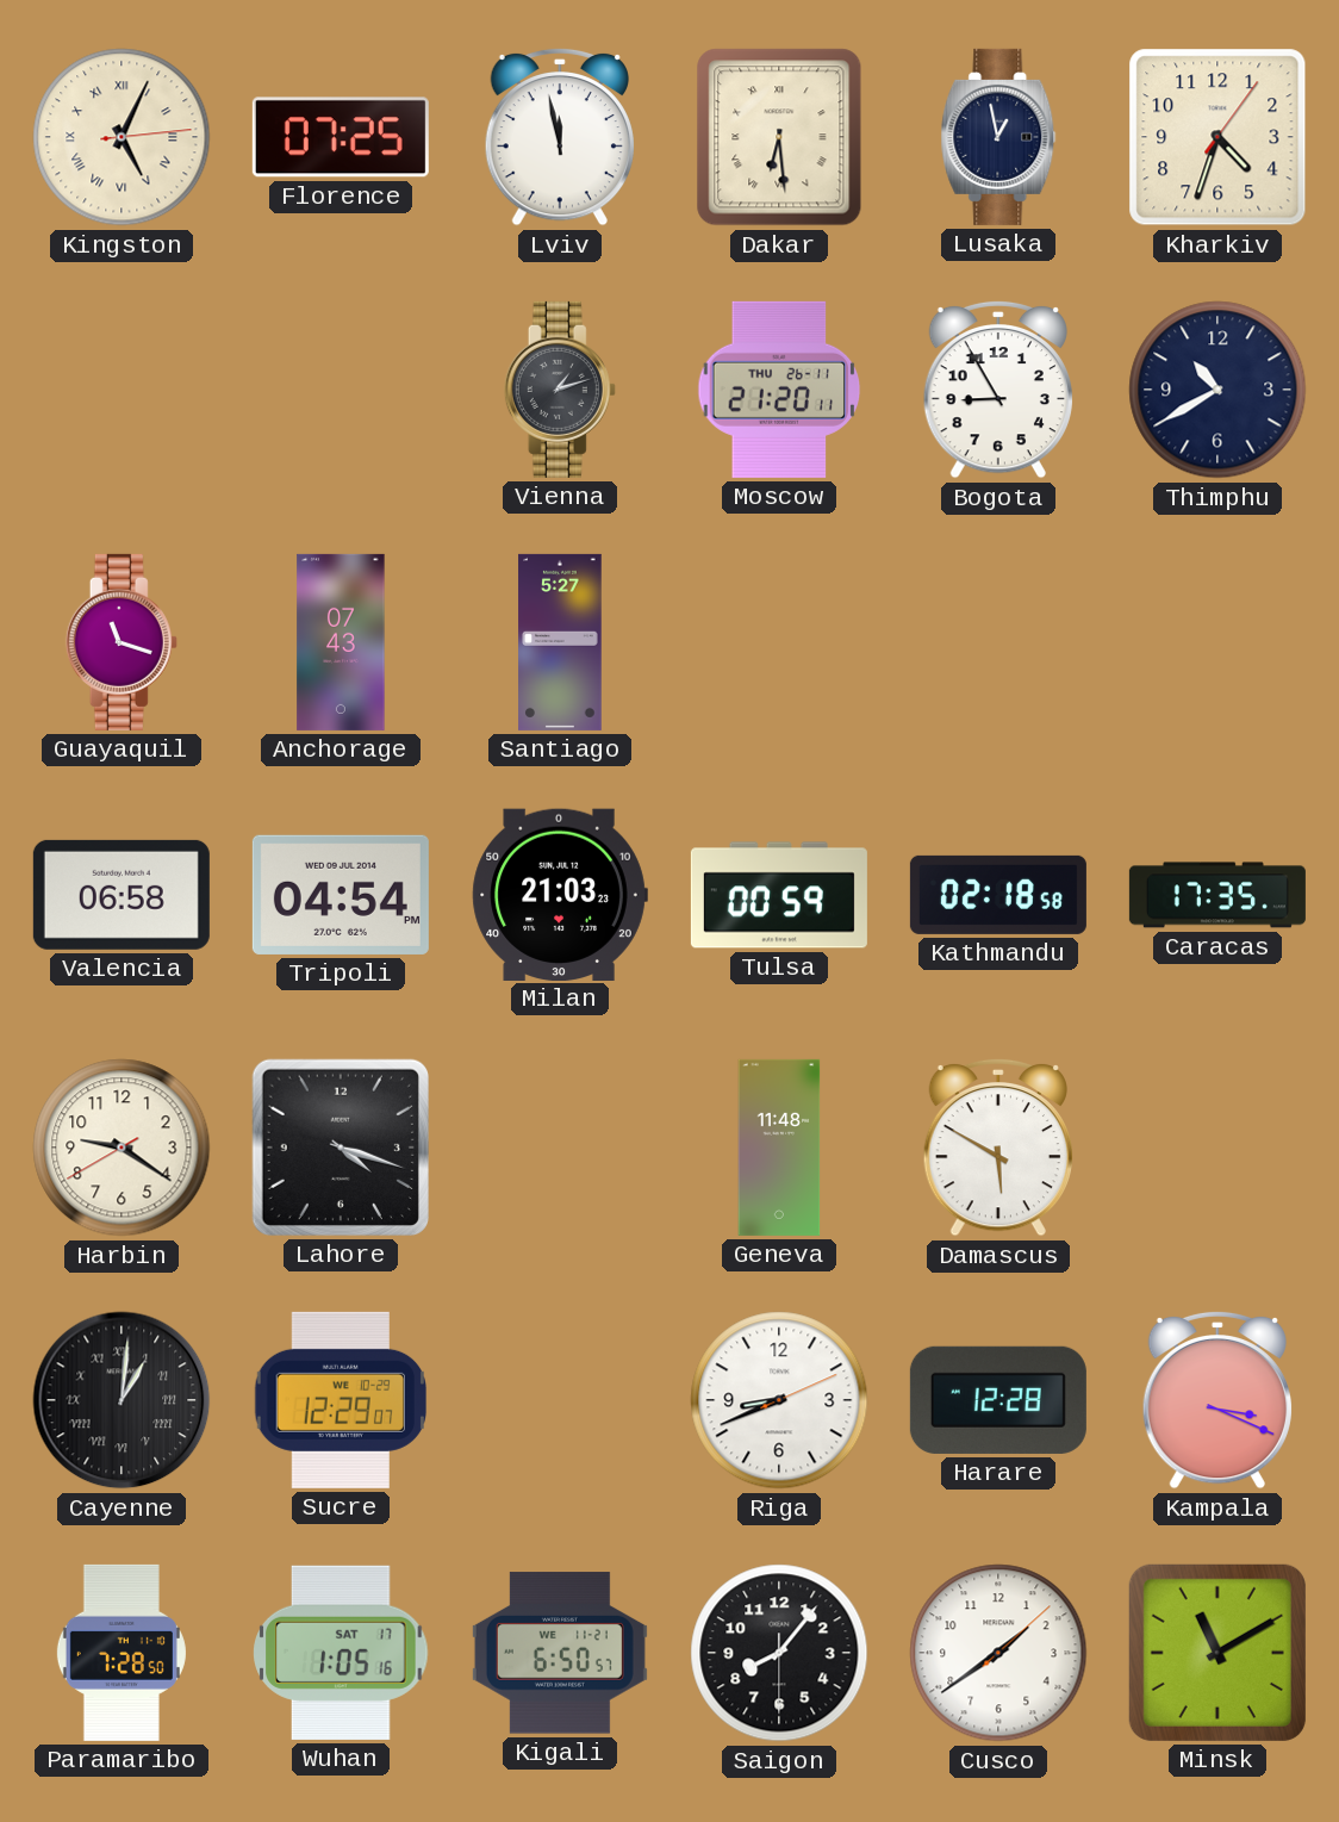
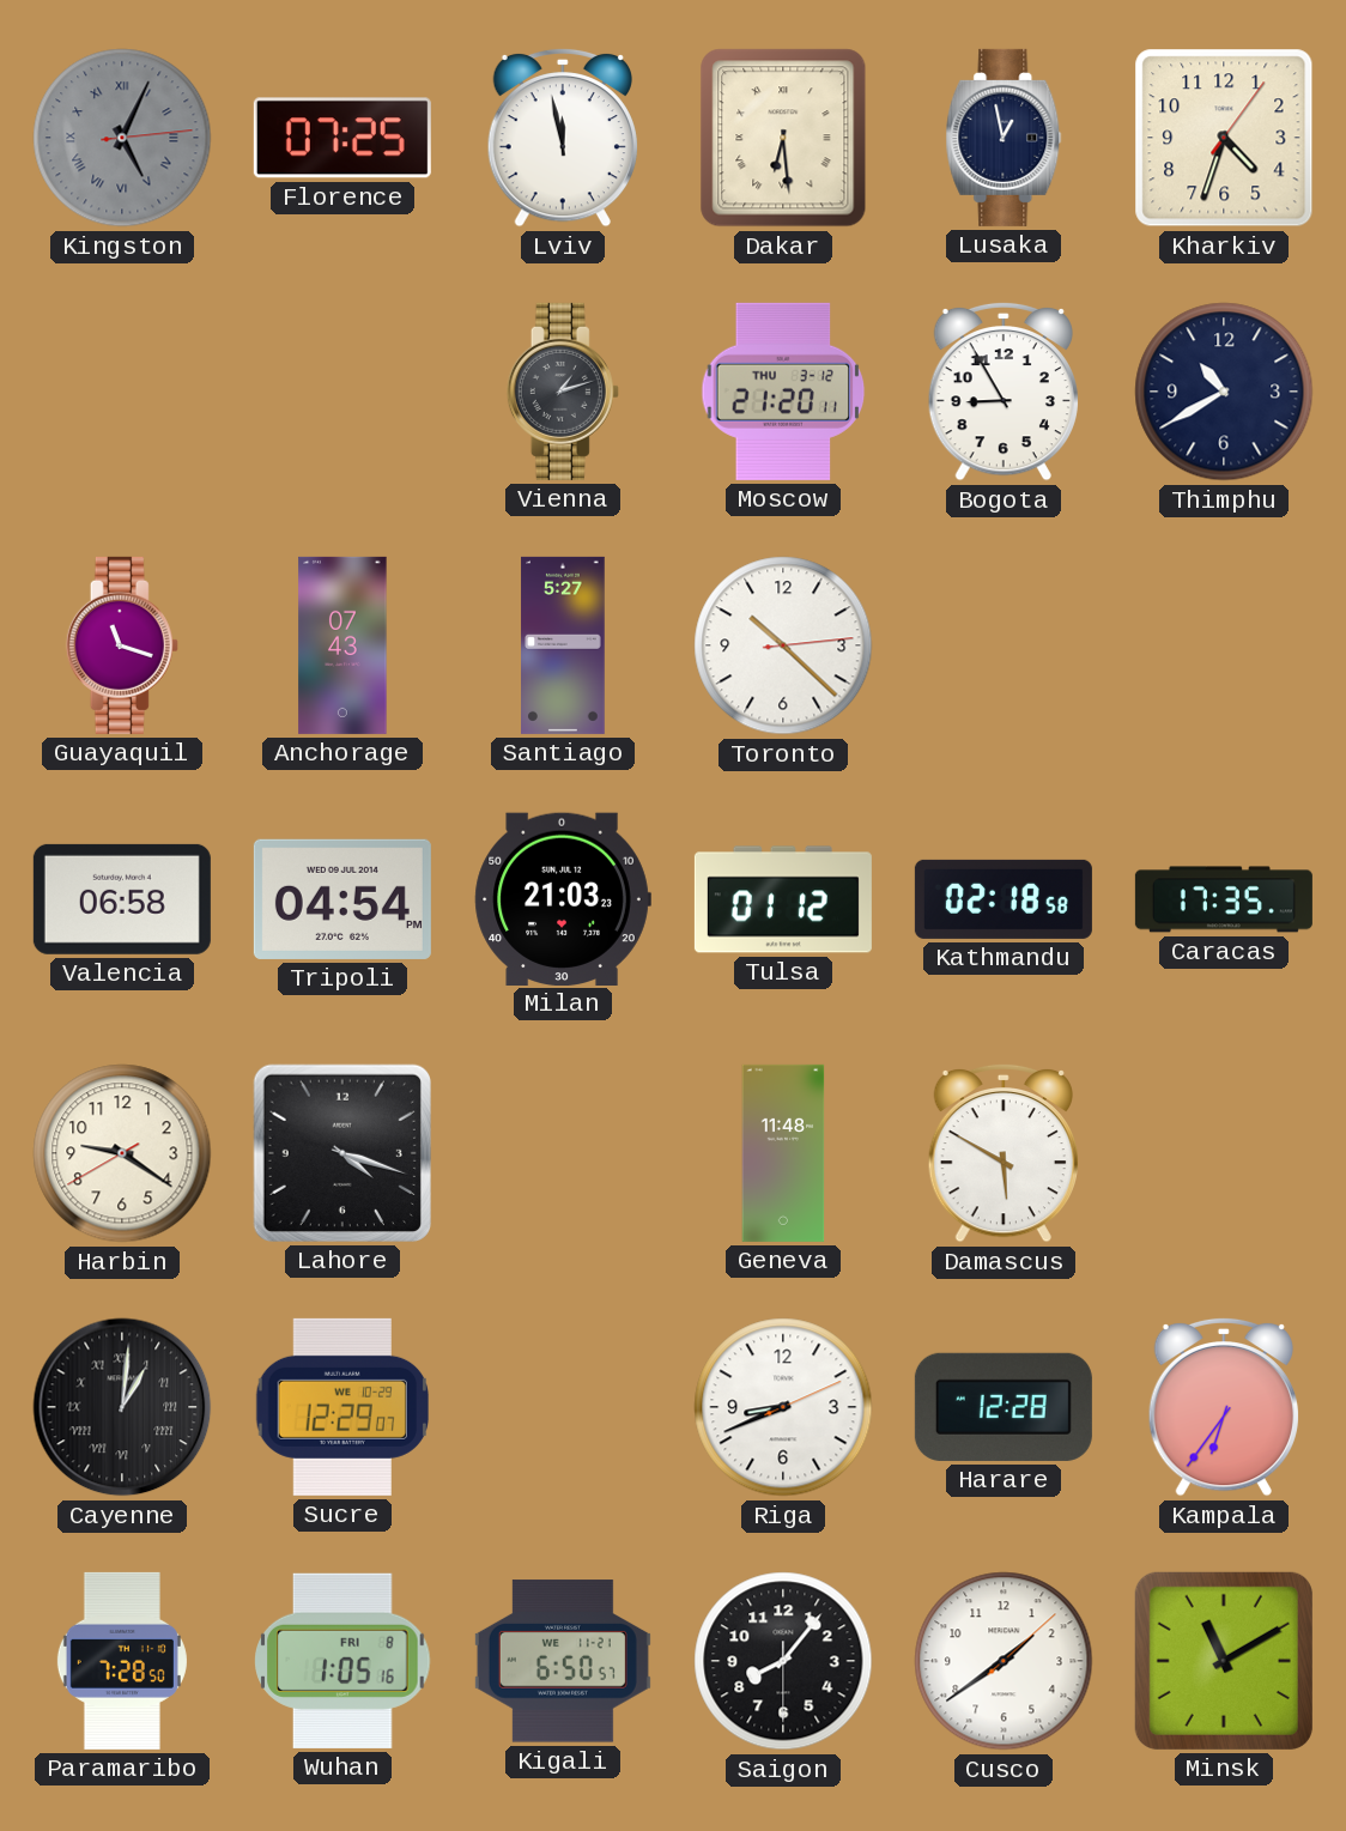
Kingston dial: cream -> grey (122, 138)
Moscow date: THU 26-11 -> THU 3-12 (783, 392)
Toronto: none -> 10:22 (783, 645)
Tulsa: 00:59 -> 01:12 (783, 899)
Kampala: 3:19 -> 6:36 (1224, 1407)
Wuhan date: SAT 17 -> FRI 8 (342, 1661)
